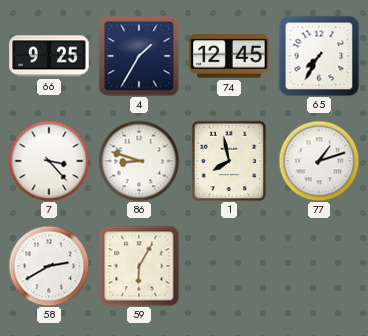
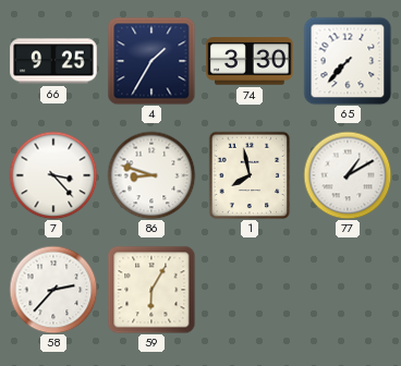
74: 12:45 -> 3:30 (250, 61)
65: 7:35 -> 7:37 (348, 61)
77: 1:12 -> 1:10 (348, 175)
58: 2:40 -> 2:37 (53, 290)
